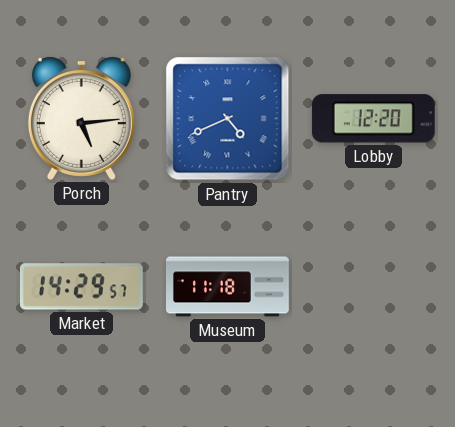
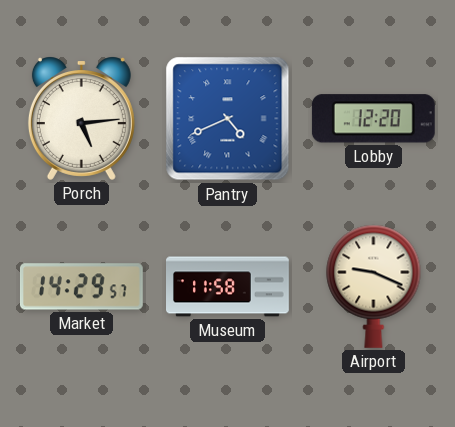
Museum: 11:18 -> 11:58 (228, 287)
Airport: none -> 9:19 (374, 286)
